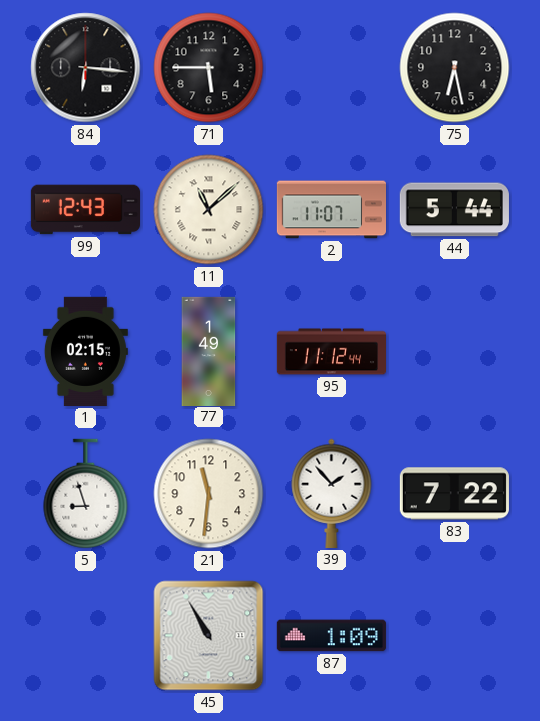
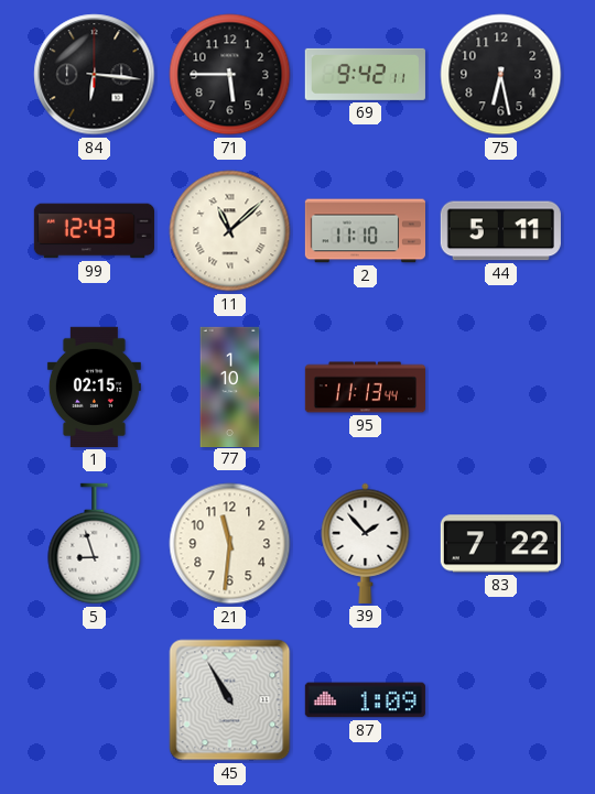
69: none -> 9:42 (365, 74)
2: 11:07 -> 11:10 (365, 231)
44: 5:44 -> 5:11 (500, 231)
77: 1:49 -> 1:10 (230, 387)
95: 11:12 -> 11:13 (365, 388)
